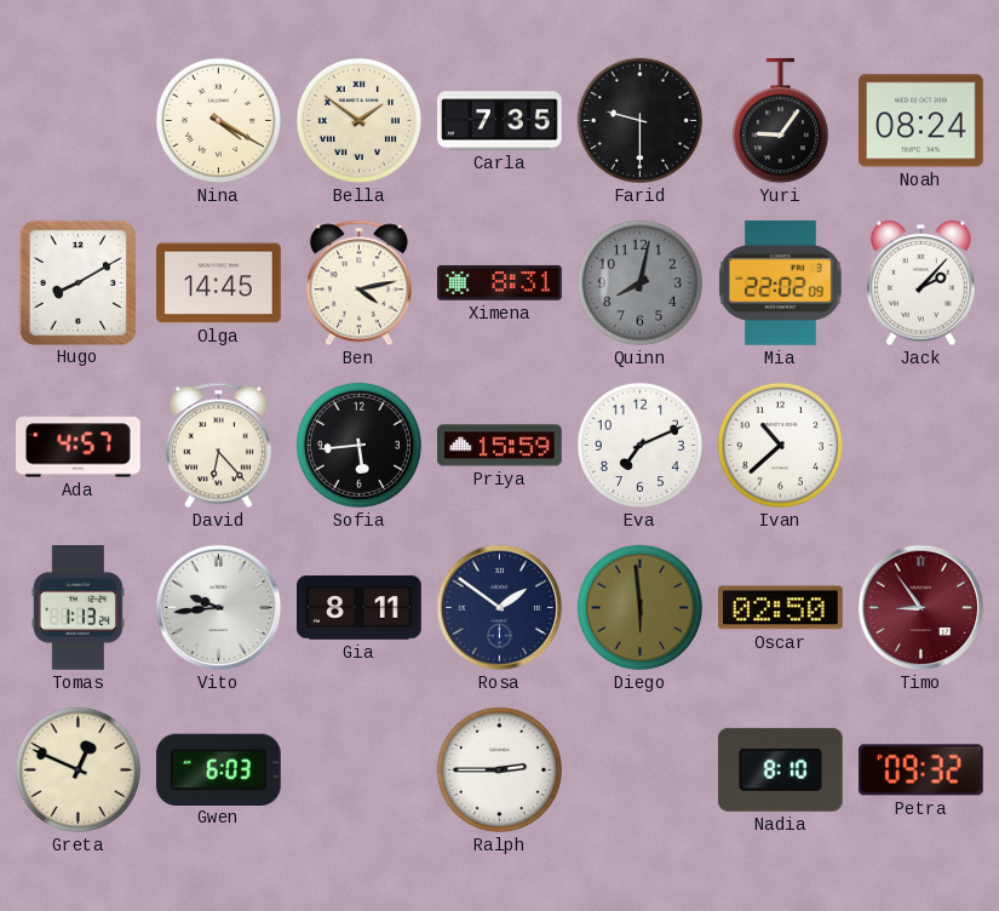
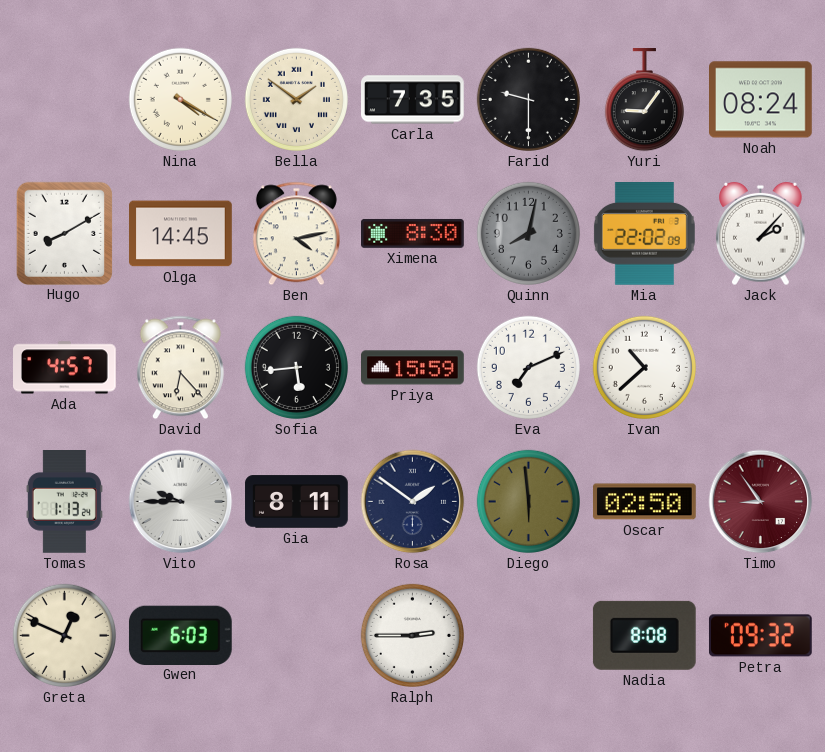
Ximena: 8:31 -> 8:30 (413, 233)
Vito: 9:44 -> 9:45 (181, 502)
Nadia: 8:10 -> 8:08 (644, 635)
